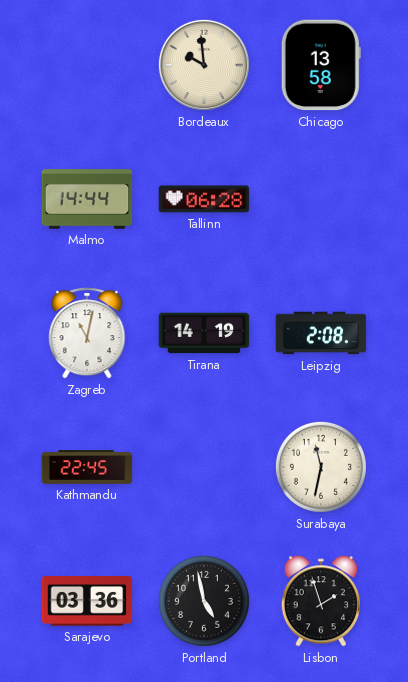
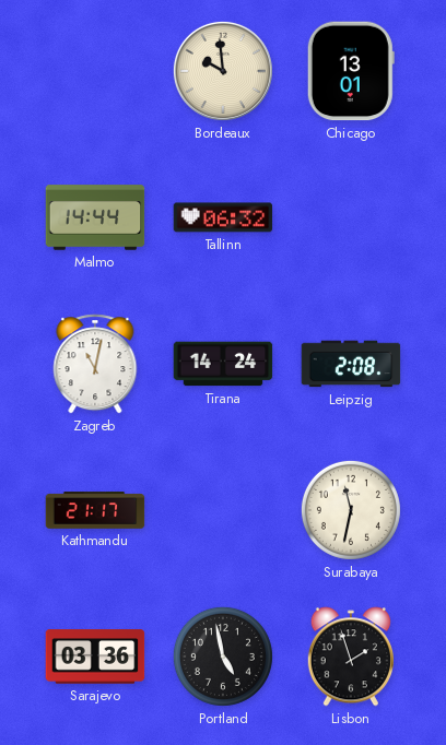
Chicago: 13:58 -> 13:01 (351, 71)
Tallinn: 06:28 -> 06:32 (223, 217)
Tirana: 14:19 -> 14:24 (223, 364)
Kathmandu: 22:45 -> 21:17 (95, 510)
